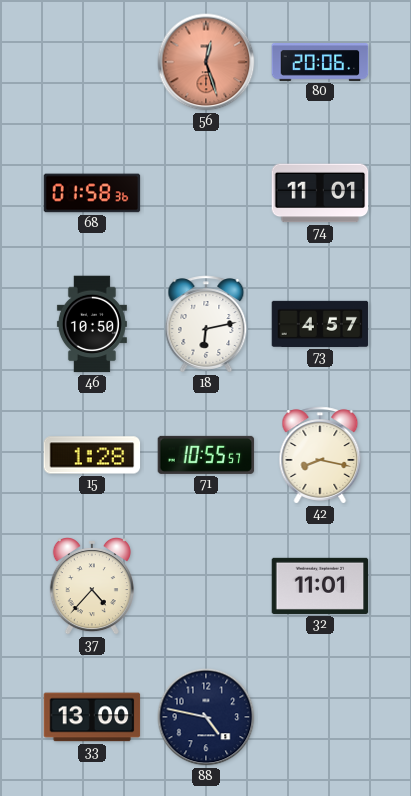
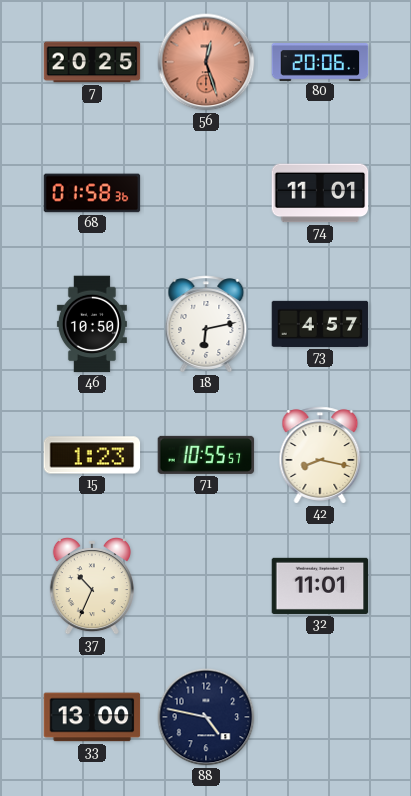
7: none -> 20:25 (92, 62)
15: 1:28 -> 1:23 (92, 455)
37: 4:37 -> 10:34 (92, 587)
